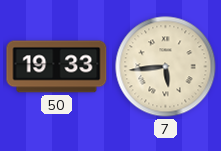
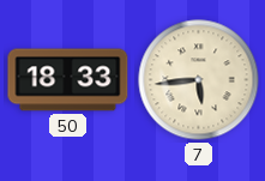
50: 19:33 -> 18:33 (68, 80)
